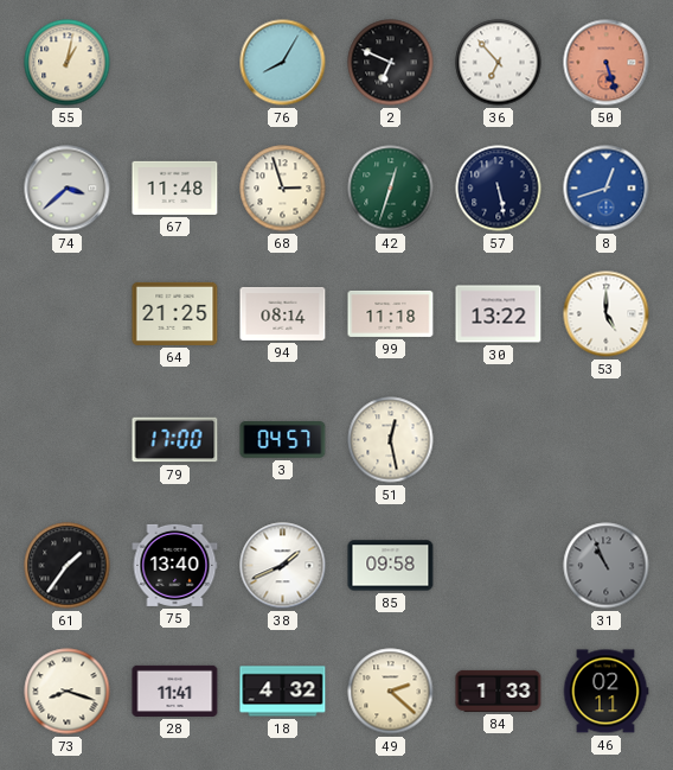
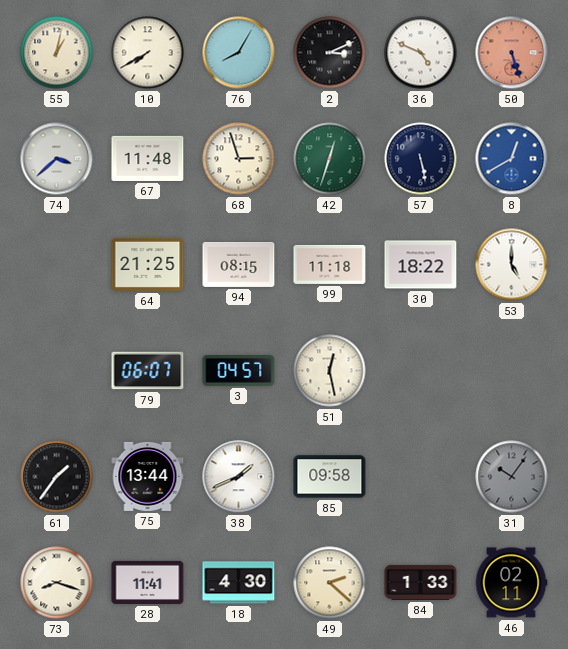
10: none -> 7:40 (148, 53)
2: 6:49 -> 3:11 (330, 53)
36: 6:53 -> 4:49 (421, 53)
8: 12:42 -> 12:40 (512, 159)
94: 08:14 -> 08:15 (239, 264)
30: 13:22 -> 18:22 (421, 265)
79: 17:00 -> 06:07 (148, 371)
75: 13:40 -> 13:44 (148, 476)
31: 10:56 -> 10:06 (512, 477)
18: 4:32 -> 4:30 (239, 583)
